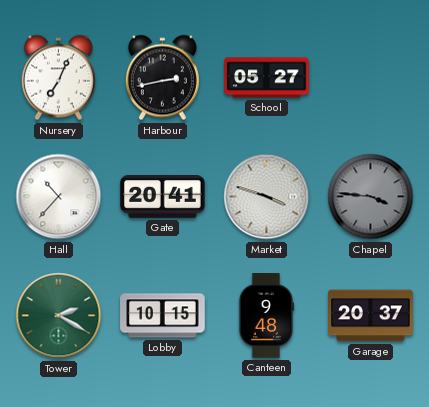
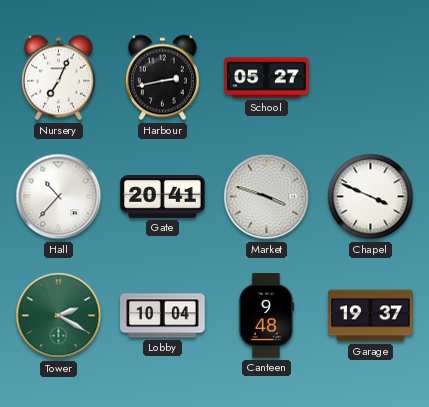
Chapel: 3:46 -> 3:49 (371, 197)
Chapel dial: grey -> white (371, 197)
Lobby: 10:15 -> 10:04 (163, 316)
Garage: 20:37 -> 19:37 (371, 316)
